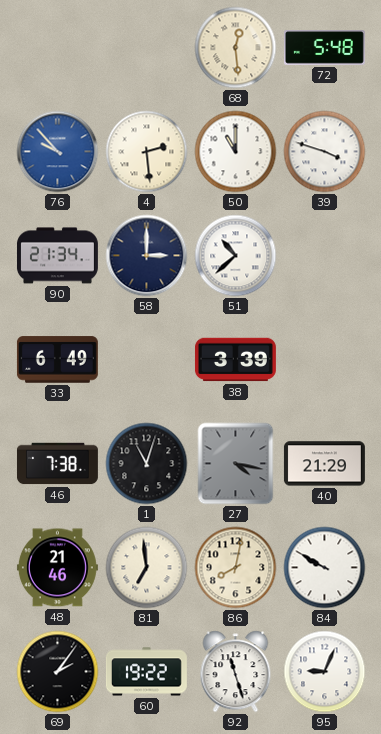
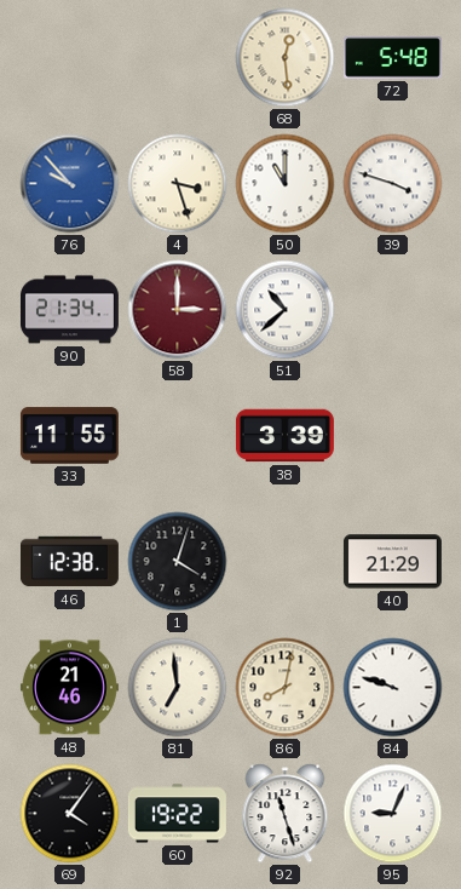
4: 2:29 -> 3:27 (178, 184)
58 dial: navy -> burgundy (178, 310)
33: 6:49 -> 11:55 (69, 436)
46: 7:38 -> 12:38 (69, 562)
1: 11:03 -> 4:03 (178, 562)
27: 4:17 -> none (236, 464)
84: 9:50 -> 9:48 (393, 688)
69: 2:06 -> 4:06 (70, 814)
